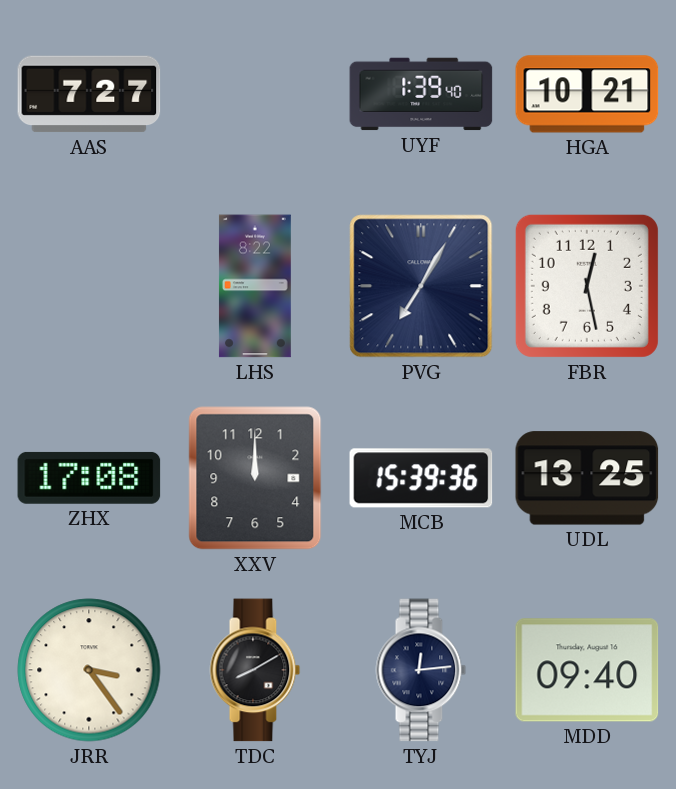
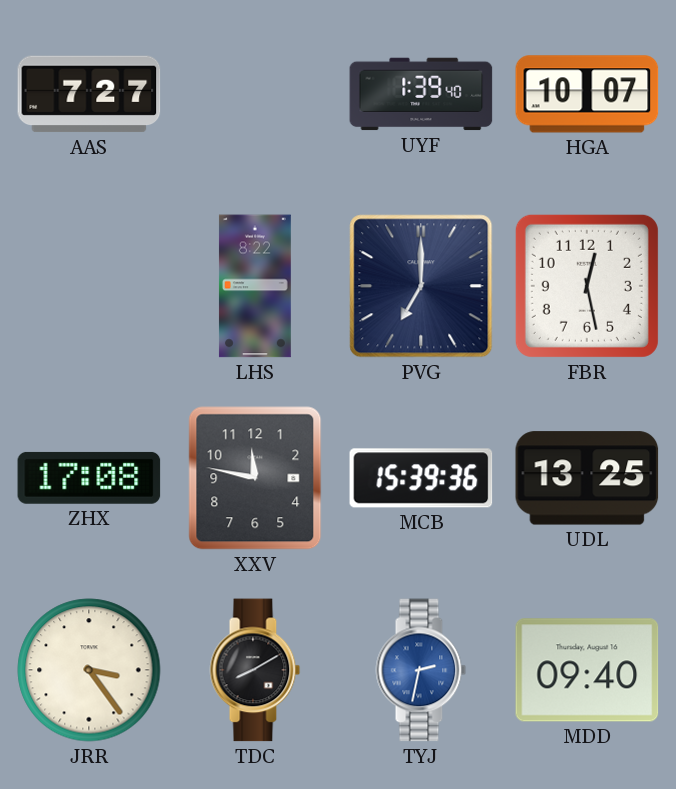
HGA: 10:21 -> 10:07 (587, 94)
PVG: 7:05 -> 7:00 (421, 286)
XXV: 12:00 -> 11:47 (255, 478)
TYJ: 12:14 -> 2:32 (421, 670)
TYJ dial: navy -> blue (421, 670)
